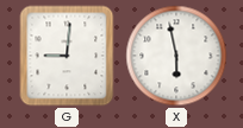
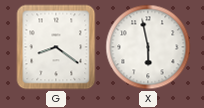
G: 9:01 -> 8:21 (56, 47)
